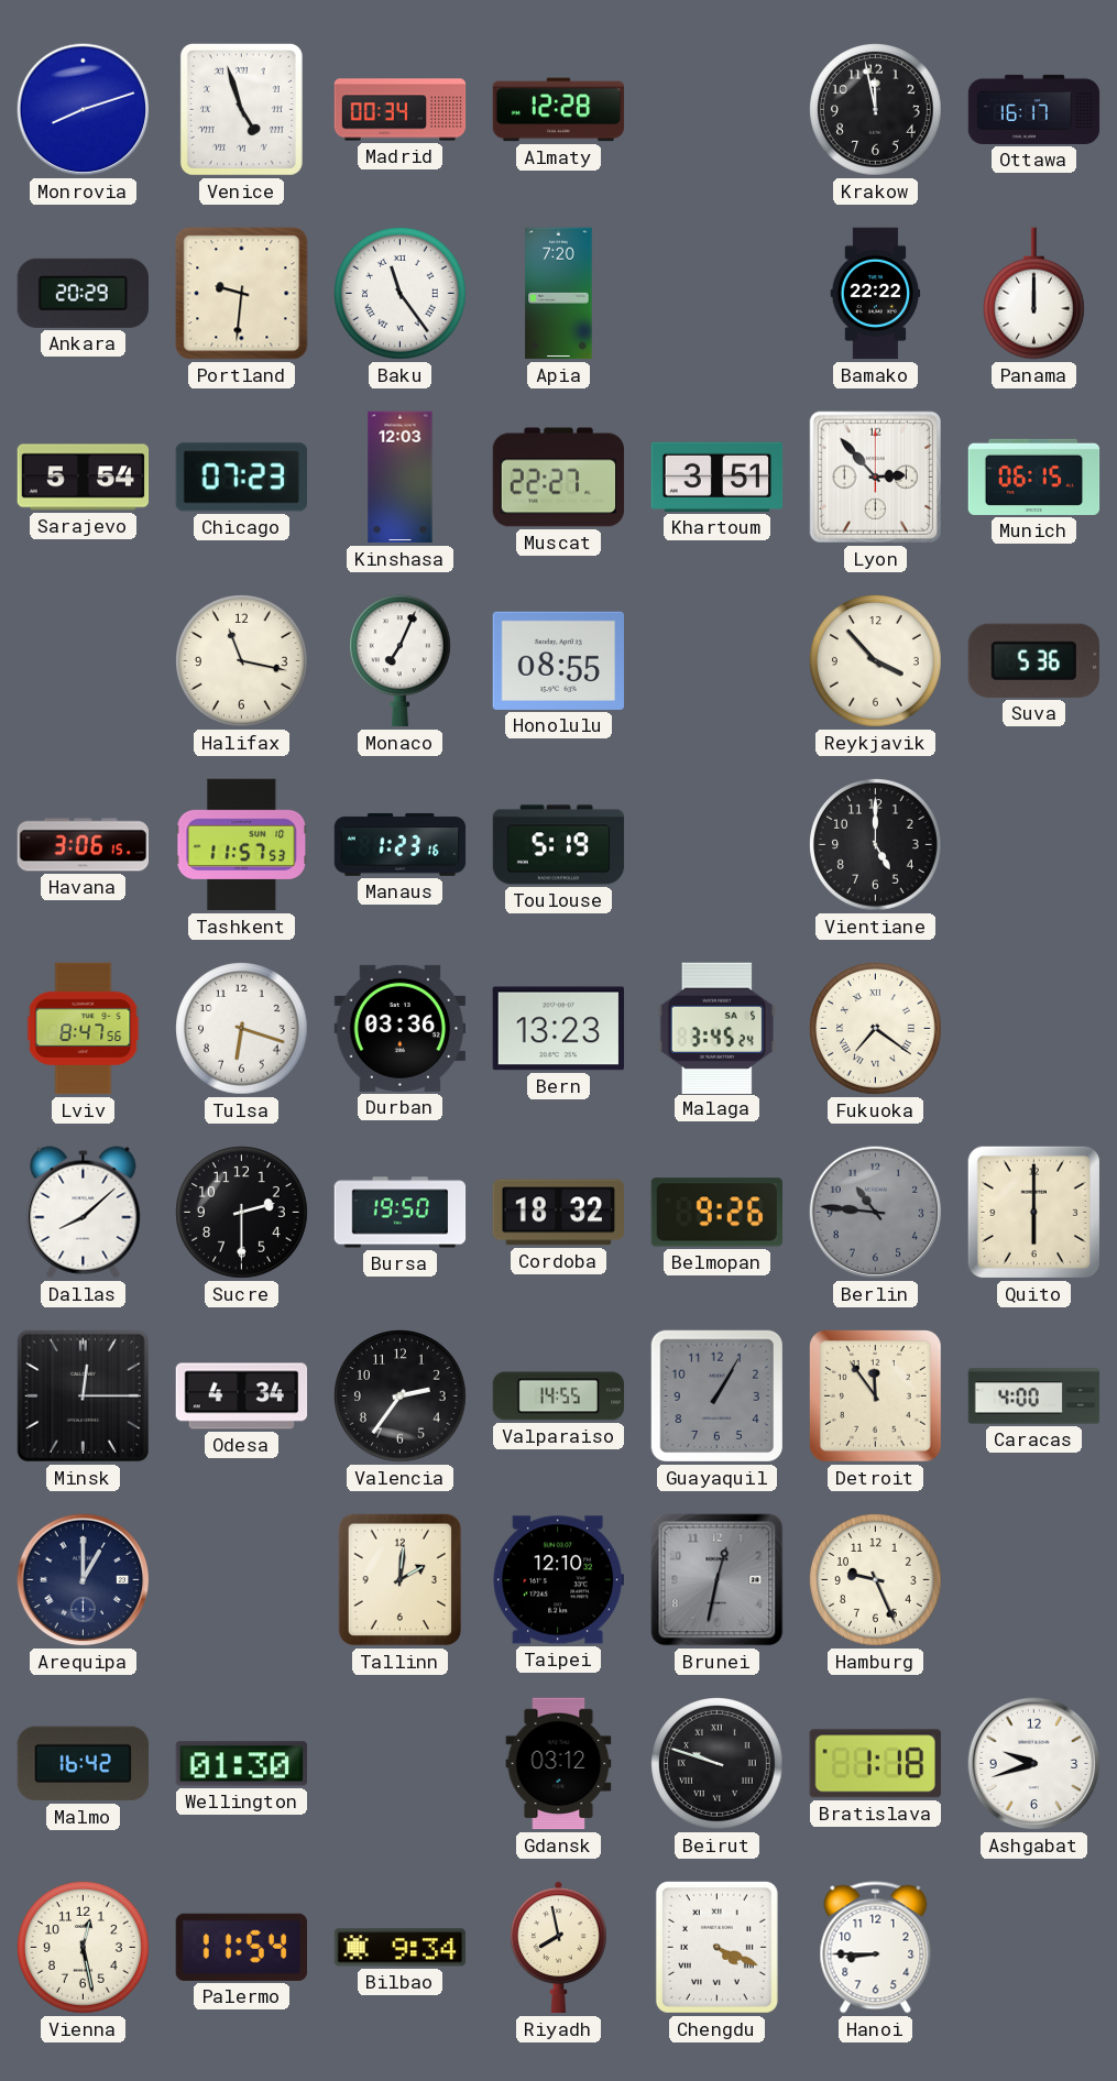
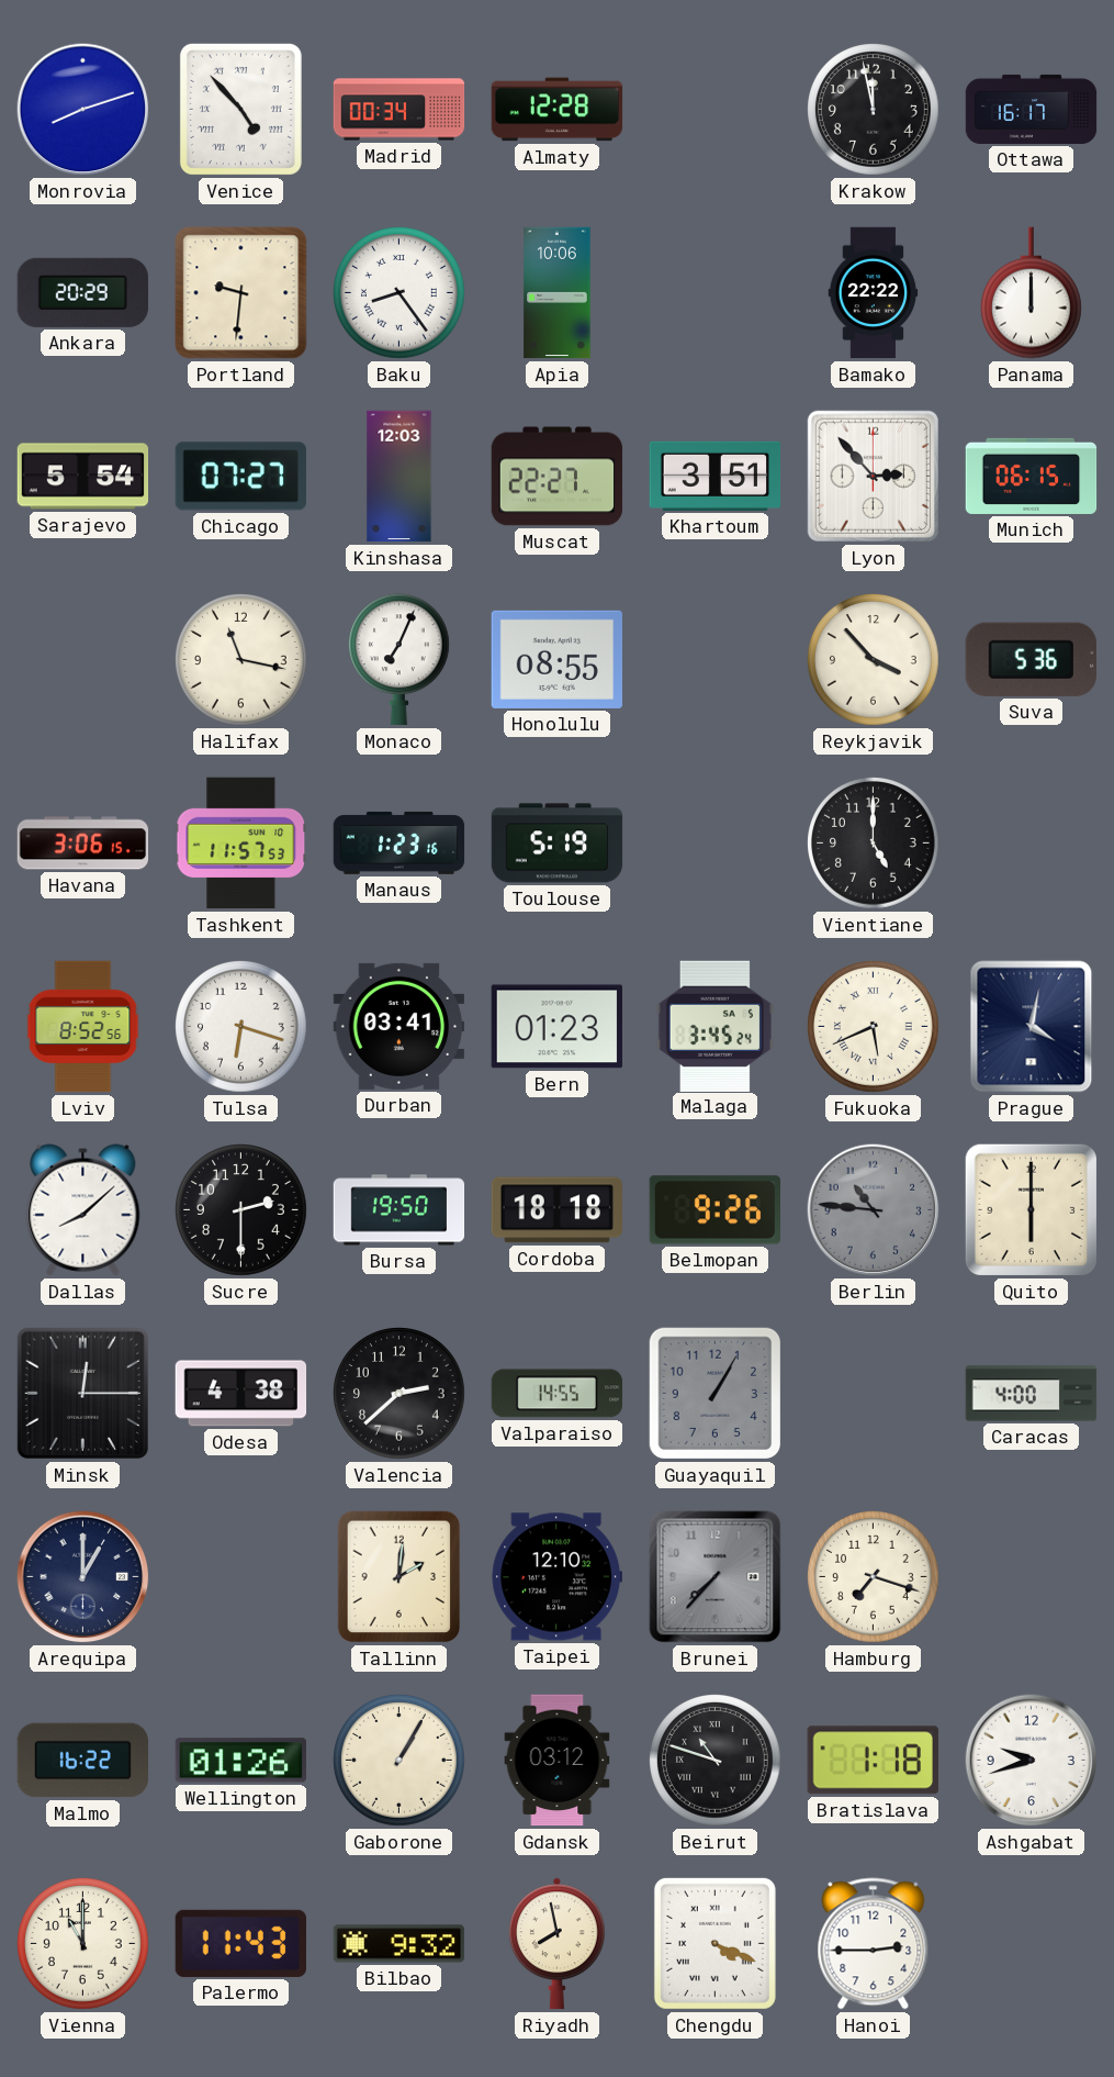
Venice: 4:57 -> 4:53 (240, 109)
Baku: 11:24 -> 8:24 (400, 293)
Apia: 7:20 -> 10:06 (558, 293)
Chicago: 07:23 -> 07:27 (240, 477)
Lviv: 8:47 -> 8:52 (83, 1027)
Durban: 03:36 -> 03:41 (400, 1026)
Bern: 13:23 -> 01:23 (556, 1027)
Fukuoka: 7:21 -> 5:41 (874, 1027)
Prague: none -> 4:02 (1032, 1027)
Cordoba: 18:32 -> 18:18 (556, 1210)
Odesa: 4:34 -> 4:38 (241, 1394)
Valencia: 2:36 -> 2:38 (400, 1394)
Detroit: 11:54 -> none (876, 1397)
Brunei: 12:32 -> 7:37 (716, 1577)
Hamburg: 9:26 -> 7:18 (874, 1577)
Malmo: 16:42 -> 16:22 (82, 1761)
Wellington: 01:30 -> 01:26 (240, 1761)
Gaborone: none -> 1:05 (400, 1761)
Beirut: 9:48 -> 10:48 (716, 1761)
Vienna: 12:28 -> 11:00 (83, 1944)
Palermo: 11:54 -> 11:43 (240, 1943)
Bilbao: 9:34 -> 9:32 (400, 1944)
Hanoi: 8:45 -> 2:45 (874, 1944)
